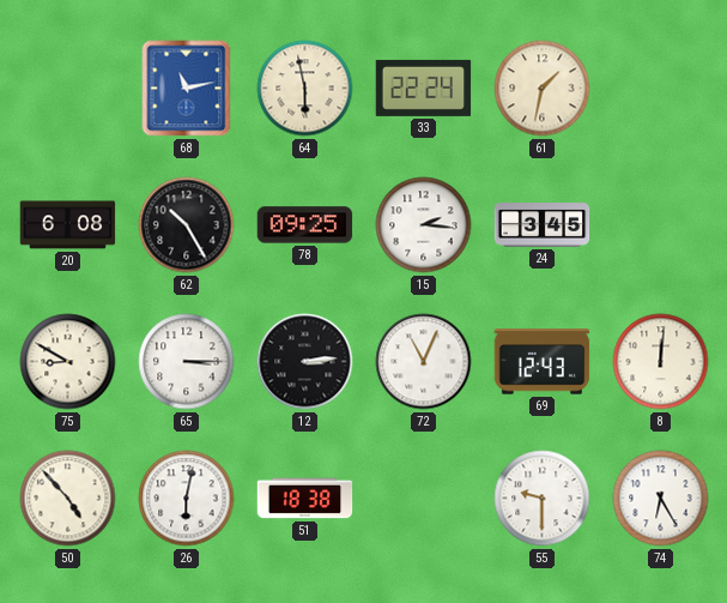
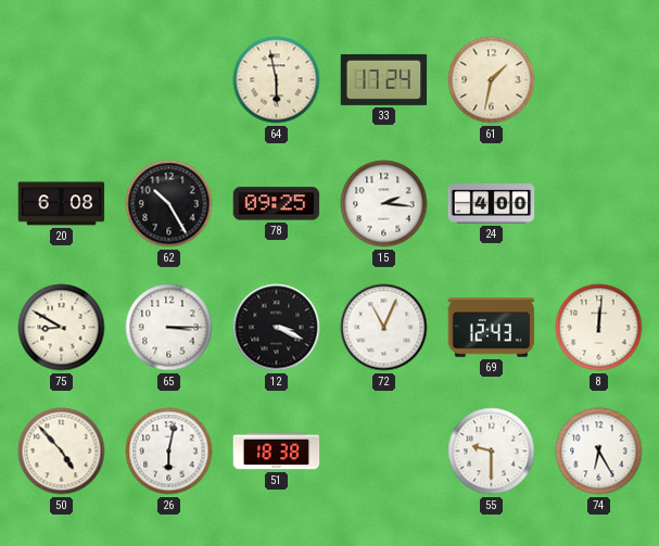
68: 11:13 -> none (187, 89)
33: 22:24 -> 17:24 (384, 79)
24: 3:45 -> 4:00 (492, 204)
12: 3:14 -> 3:19 (277, 328)
